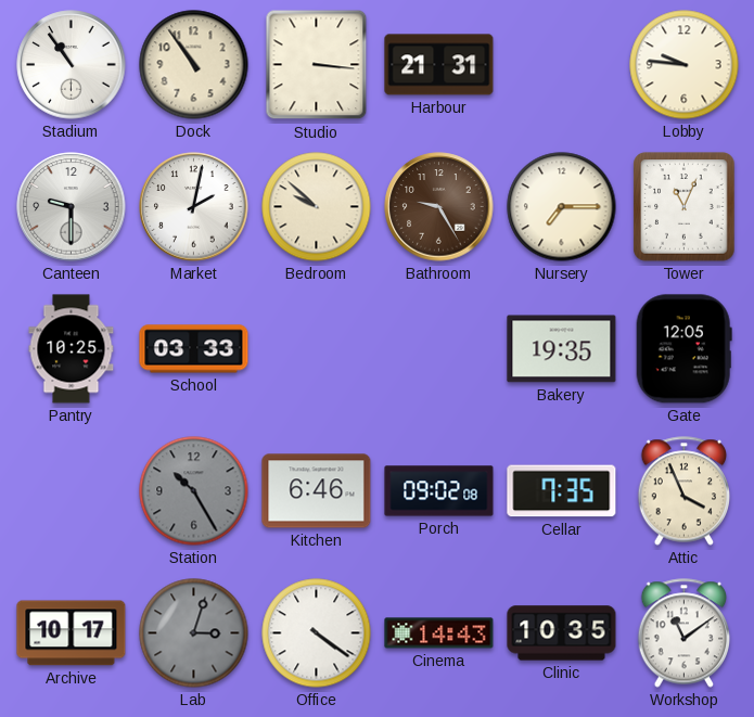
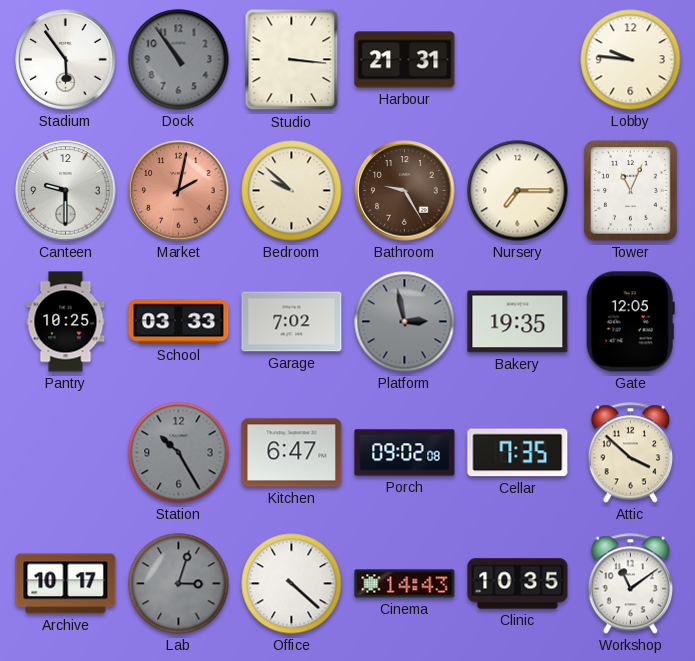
Stadium: 10:54 -> 5:54 (66, 60)
Dock dial: cream -> grey (179, 60)
Market dial: white -> salmon (179, 191)
Garage: none -> 7:02 (292, 322)
Platform: none -> 2:58 (405, 322)
Kitchen: 6:46 -> 6:47 (292, 453)
Attic: 3:56 -> 3:52 (630, 453)
Office: 4:21 -> 4:22 (292, 584)
